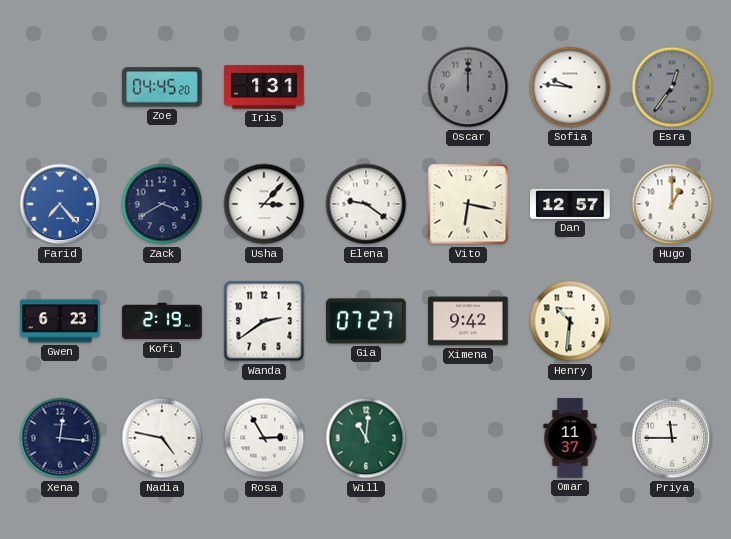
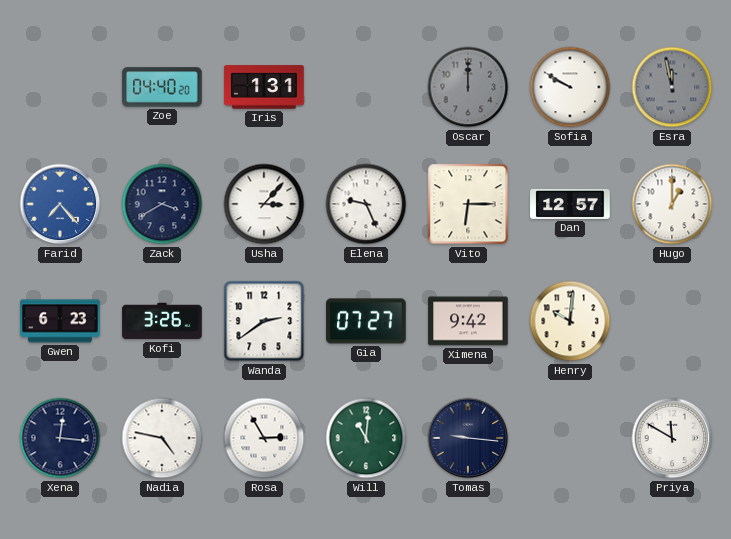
Zoe: 04:45 -> 04:40 (162, 87)
Sofia: 9:46 -> 9:50 (570, 87)
Esra: 12:36 -> 11:58 (672, 87)
Elena: 9:21 -> 9:26 (366, 204)
Vito: 6:17 -> 6:15 (468, 204)
Kofi: 2:19 -> 3:26 (162, 321)
Henry: 10:31 -> 10:01 (570, 321)
Tomas: none -> 9:16 (468, 438)
Omar: 11:37 -> none (570, 438)
Priya: 11:45 -> 11:50 (672, 438)
